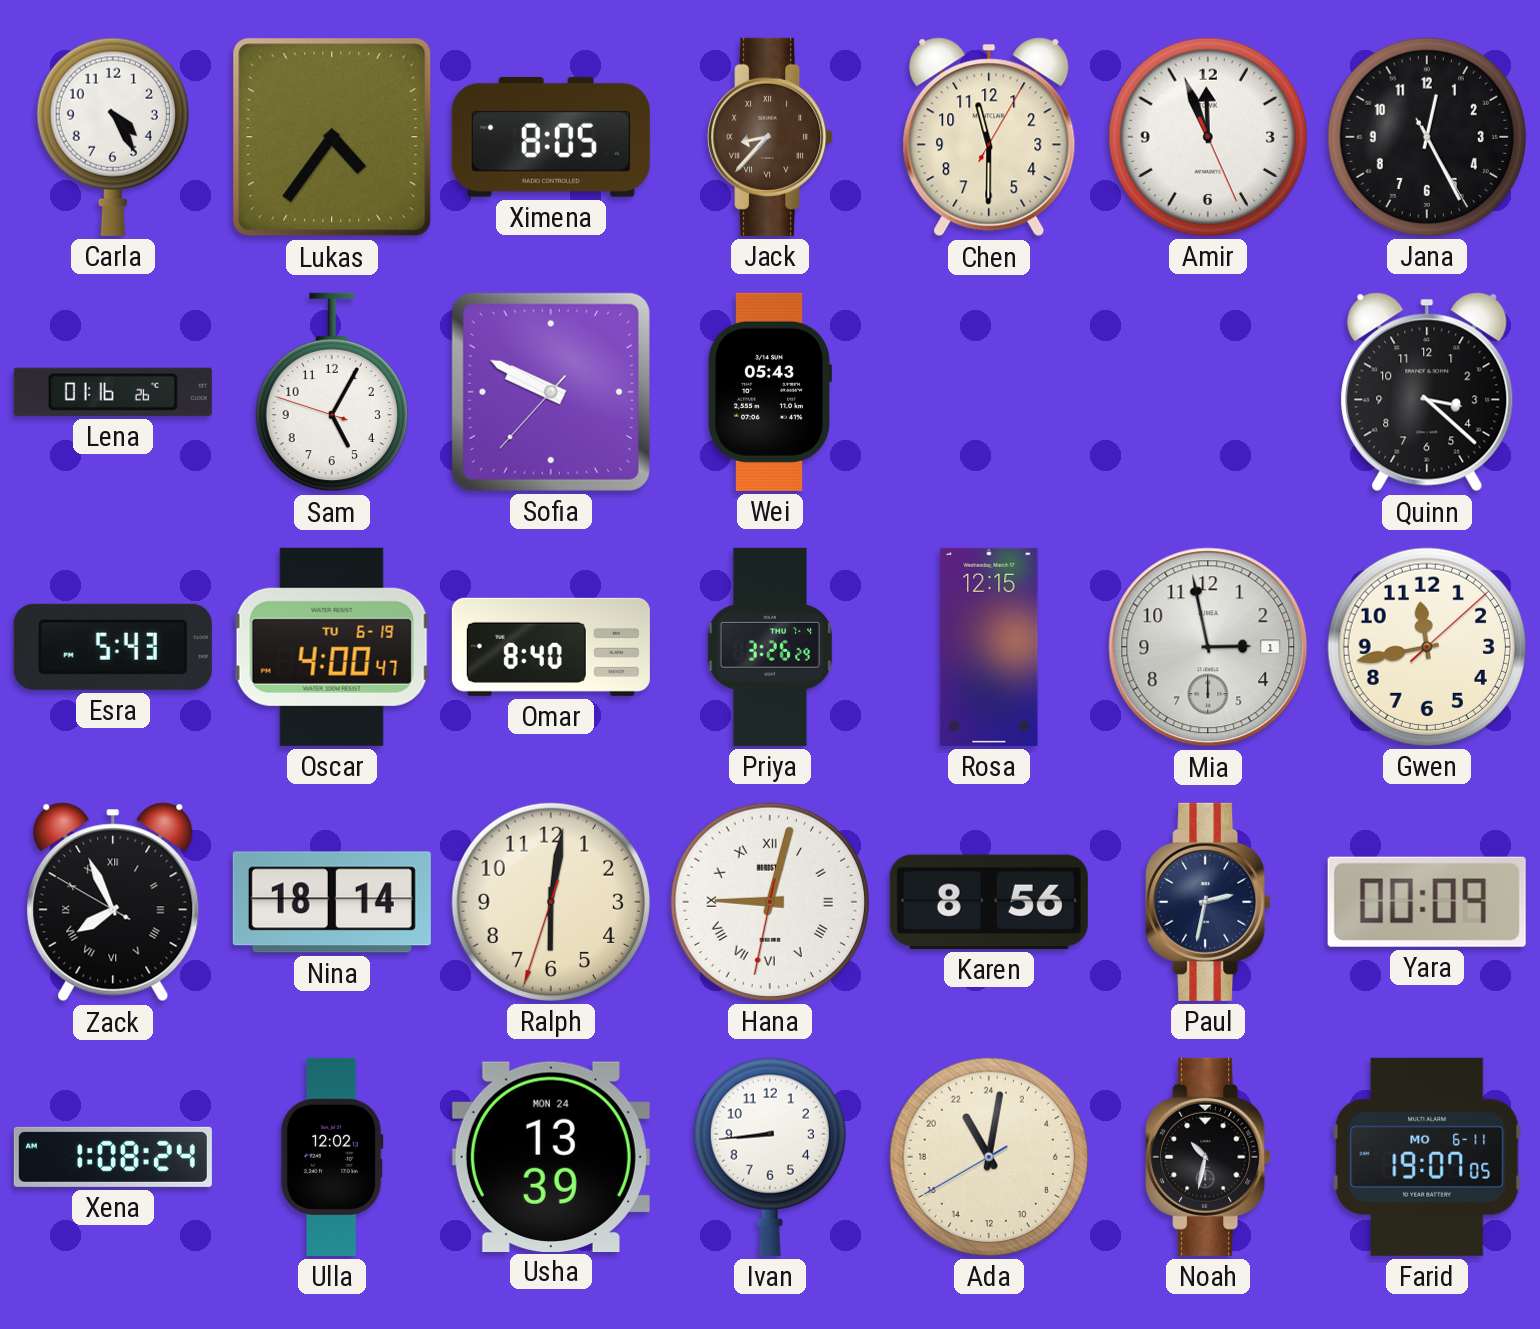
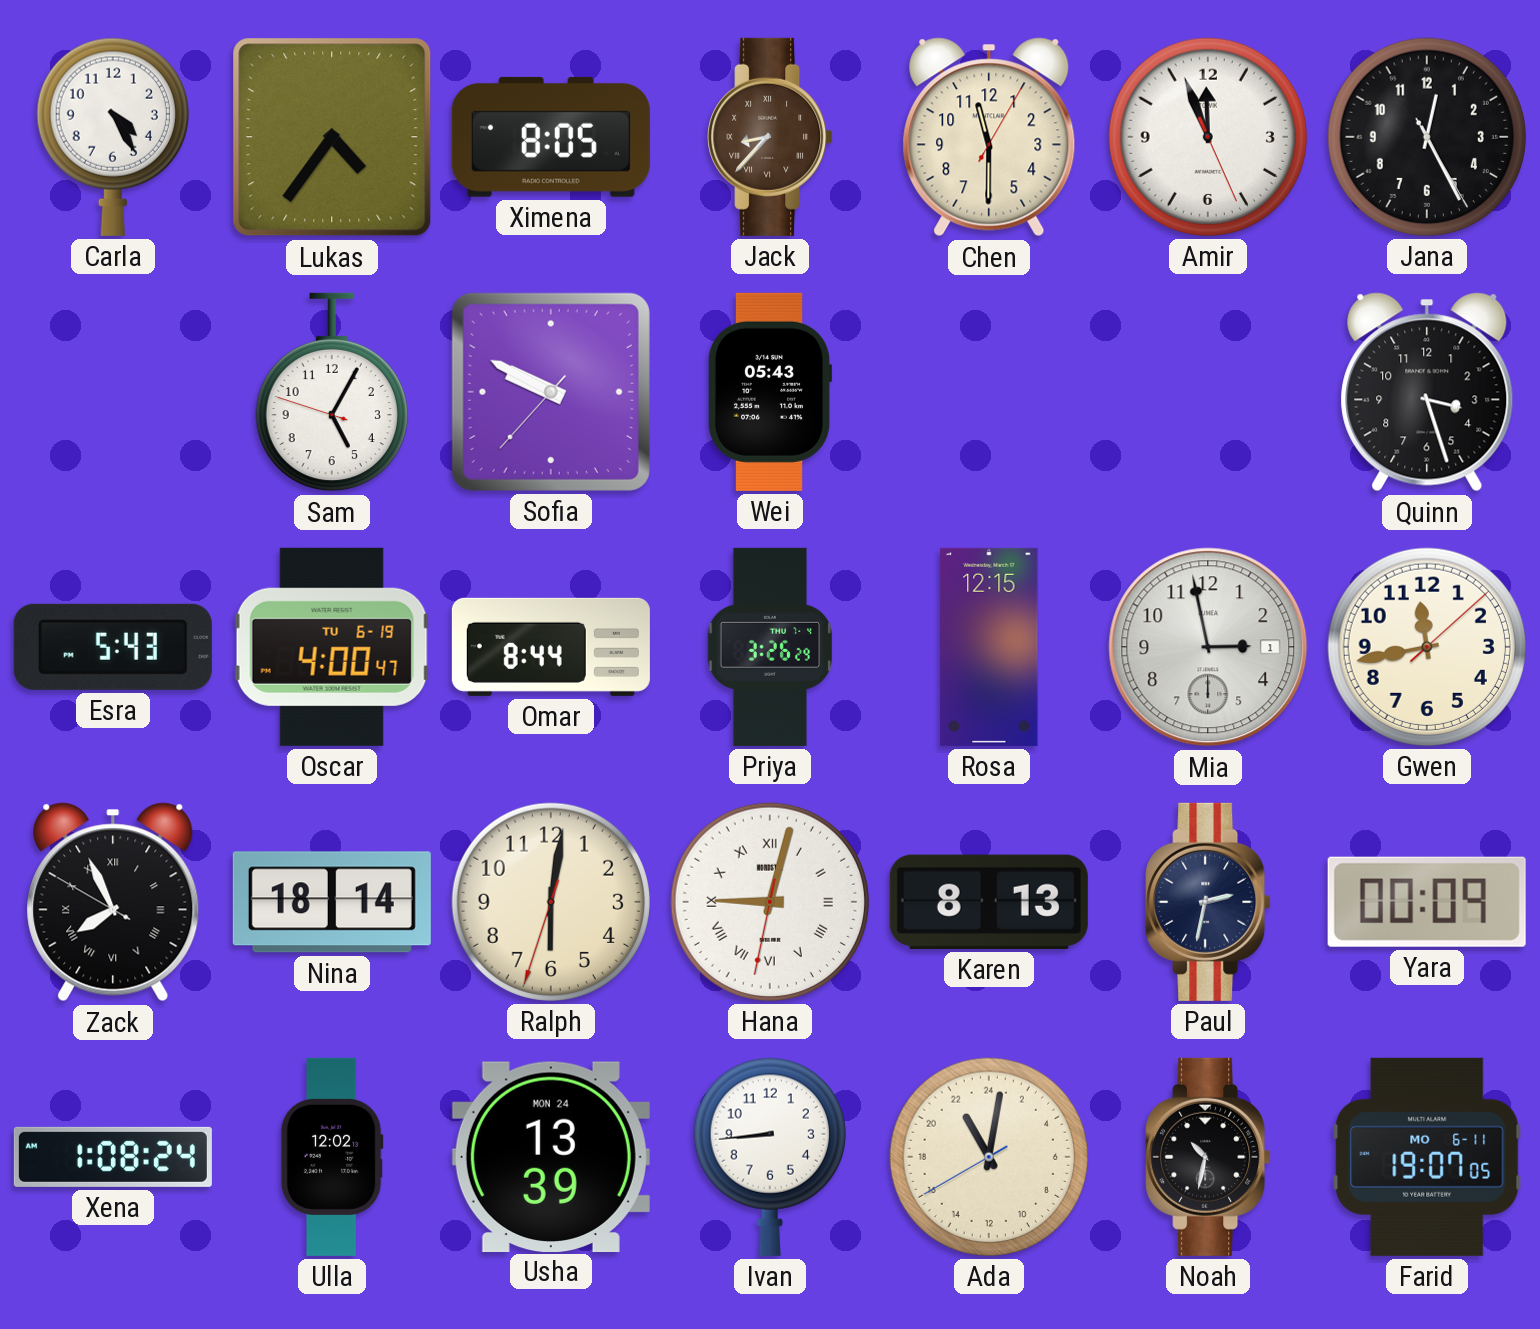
Lena: 01:16 -> none (113, 392)
Quinn: 3:22 -> 3:27 (1427, 392)
Omar: 8:40 -> 8:44 (551, 647)
Karen: 8:56 -> 8:13 (989, 902)
